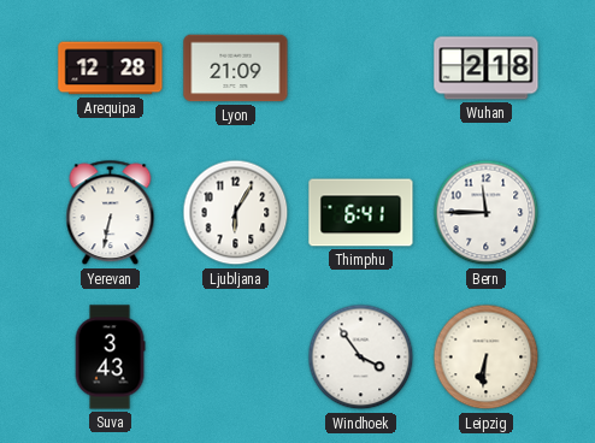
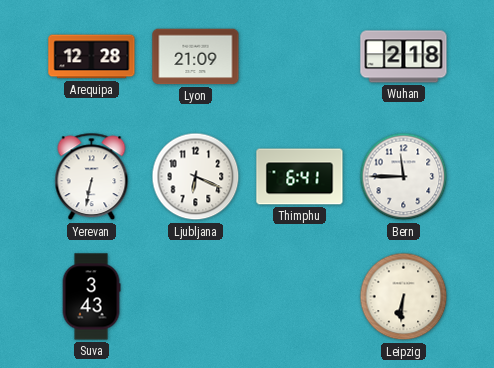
Ljubljana: 6:05 -> 6:19 (196, 177)
Windhoek: 3:54 -> none (361, 358)
